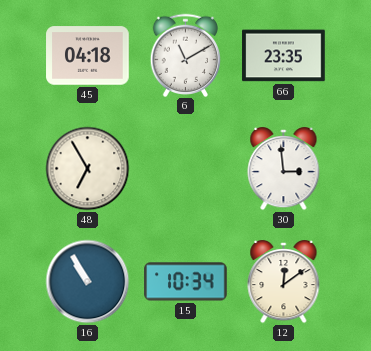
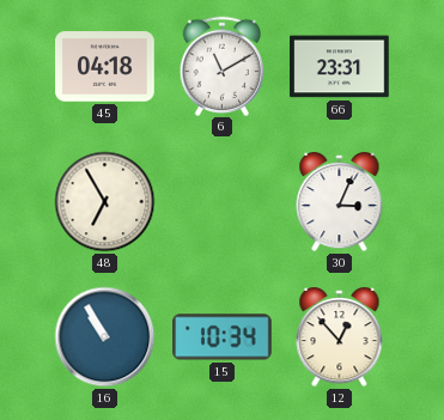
66: 23:35 -> 23:31 (340, 67)
30: 2:59 -> 3:04 (340, 203)
12: 12:09 -> 12:53 (340, 339)
